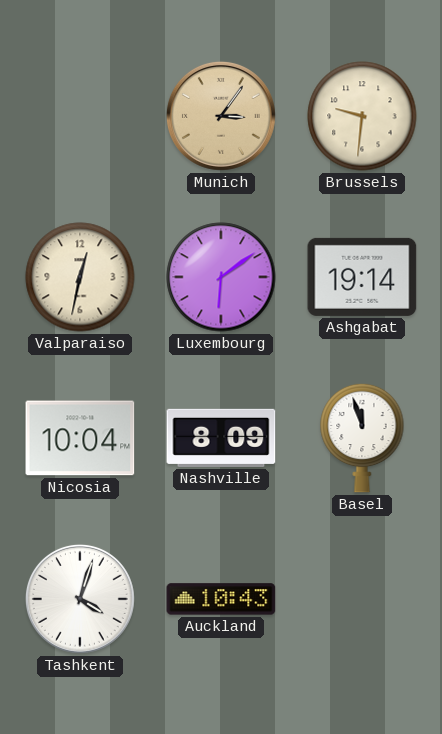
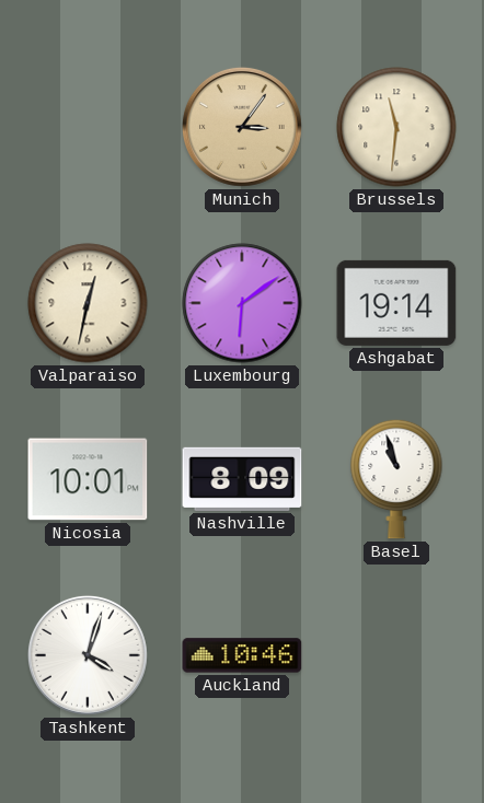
Brussels: 9:31 -> 11:31 (396, 127)
Nicosia: 10:04 -> 10:01 (88, 479)
Basel: 11:57 -> 10:57 (396, 479)
Auckland: 10:43 -> 10:46 (242, 655)
